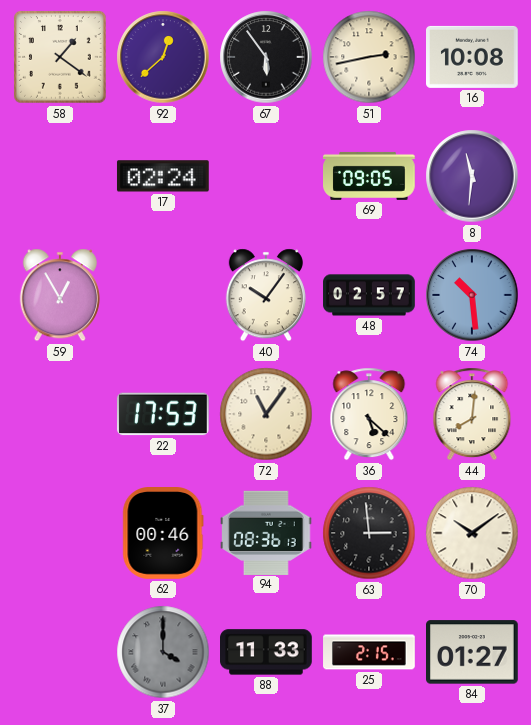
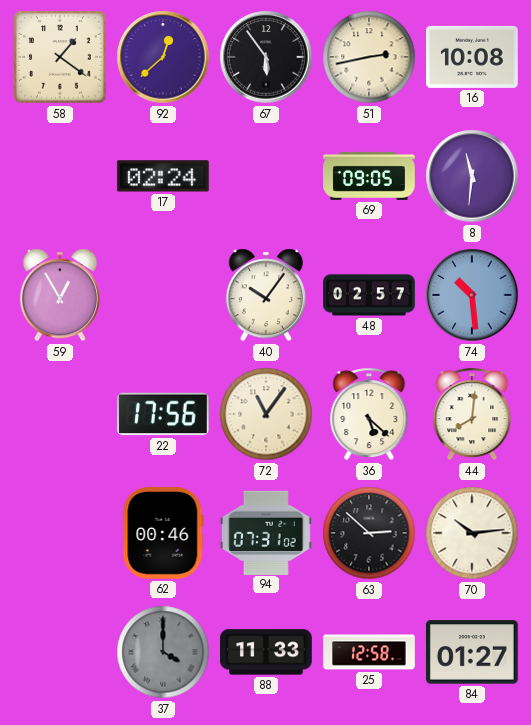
22: 17:53 -> 17:56 (163, 414)
94: 08:36 -> 07:31 (267, 532)
63: 2:59 -> 2:52 (369, 533)
70: 10:09 -> 10:14 (472, 533)
25: 2:15 -> 12:58 (369, 652)
